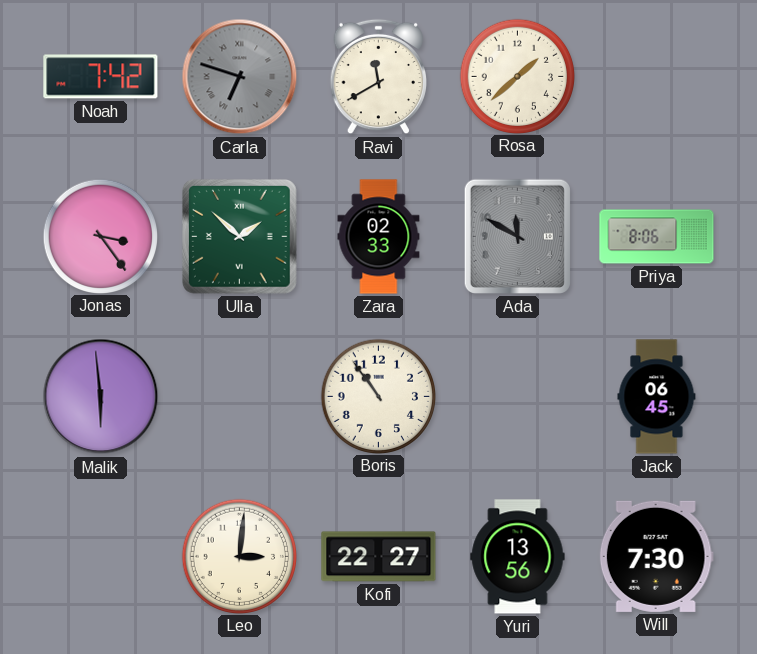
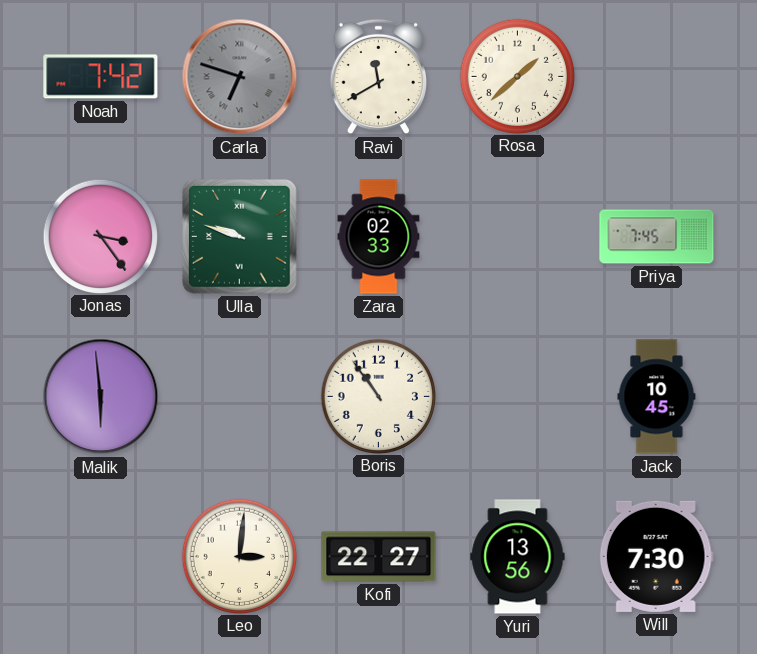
Ulla: 1:52 -> 9:48 (240, 237)
Ada: 11:50 -> none (517, 236)
Priya: 8:06 -> 7:45 (657, 237)
Jack: 06:45 -> 10:45 (657, 397)
